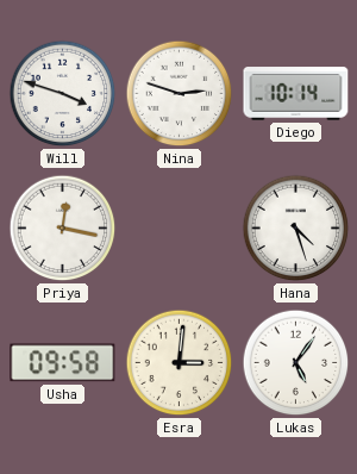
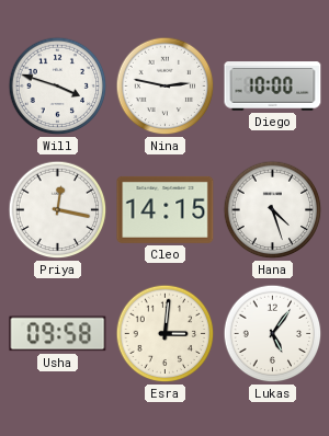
Nina: 2:48 -> 2:47 (166, 87)
Diego: 10:14 -> 10:00 (273, 87)
Cleo: none -> 14:15 (166, 209)
